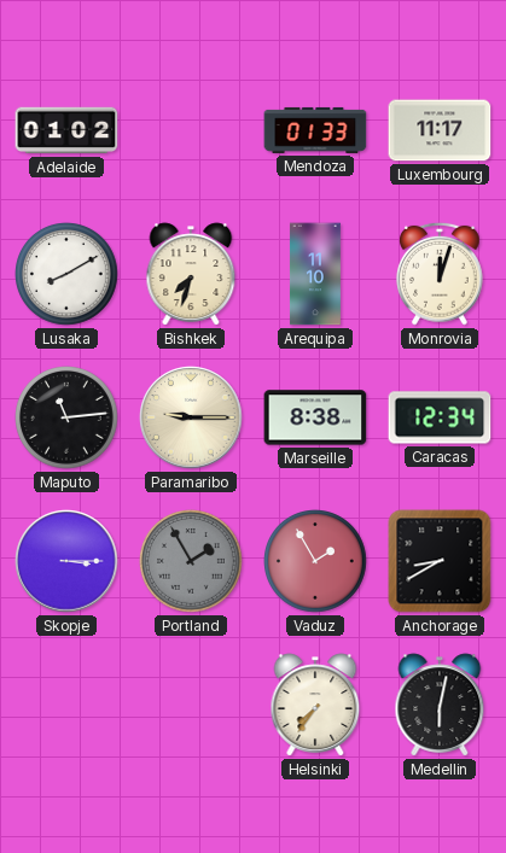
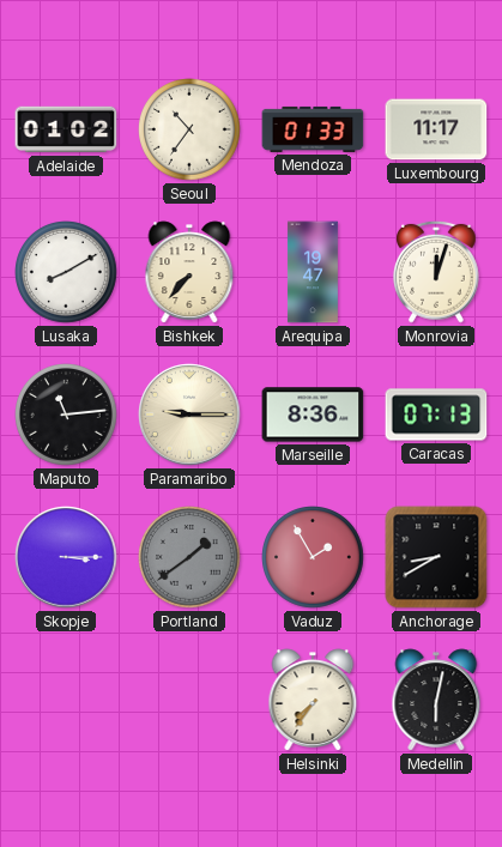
Seoul: none -> 10:36 (190, 131)
Bishkek: 7:33 -> 7:37 (189, 272)
Arequipa: 11:10 -> 19:47 (313, 272)
Marseille: 8:38 -> 8:36 (313, 415)
Caracas: 12:34 -> 07:13 (436, 415)
Portland: 1:55 -> 1:39 (190, 558)
